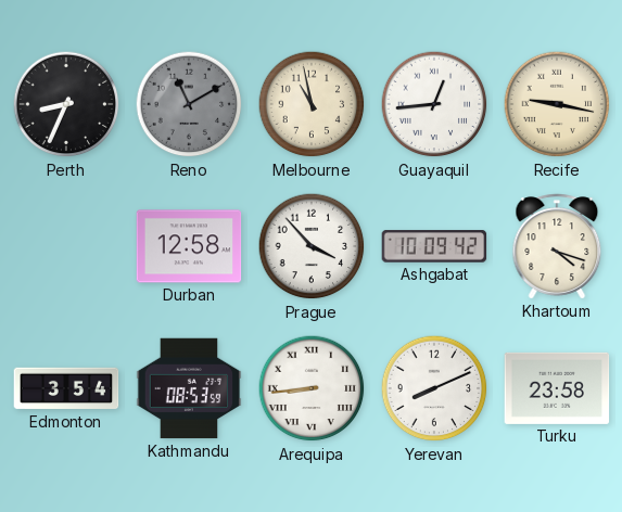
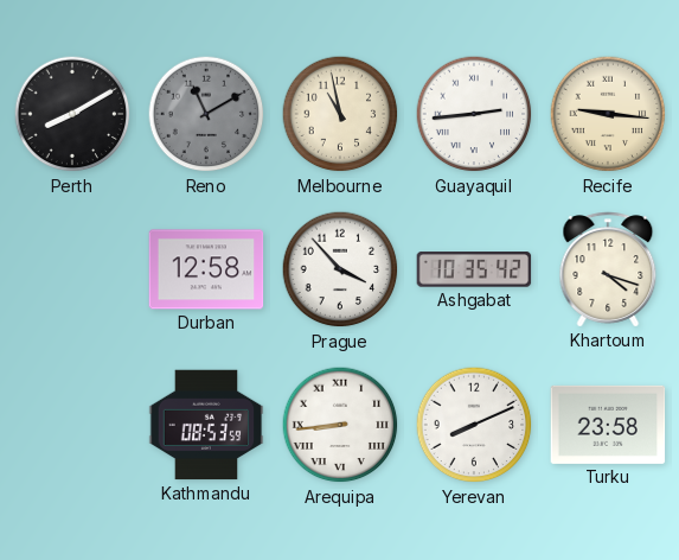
Perth: 8:34 -> 8:10 (72, 114)
Guayaquil: 12:44 -> 2:44 (474, 114)
Recife: 9:17 -> 9:16 (608, 114)
Ashgabat: 10:09 -> 10:35 (474, 269)
Edmonton: 3:54 -> none (66, 388)
